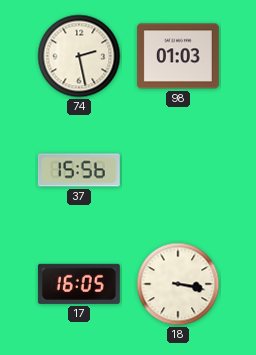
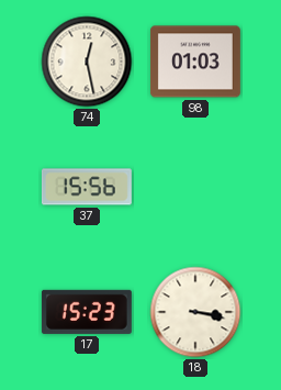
74: 2:28 -> 12:28 (87, 62)
17: 16:05 -> 15:23 (87, 312)
